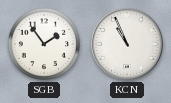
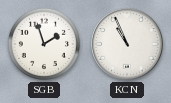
SGB: 1:54 -> 1:57 (44, 44)
